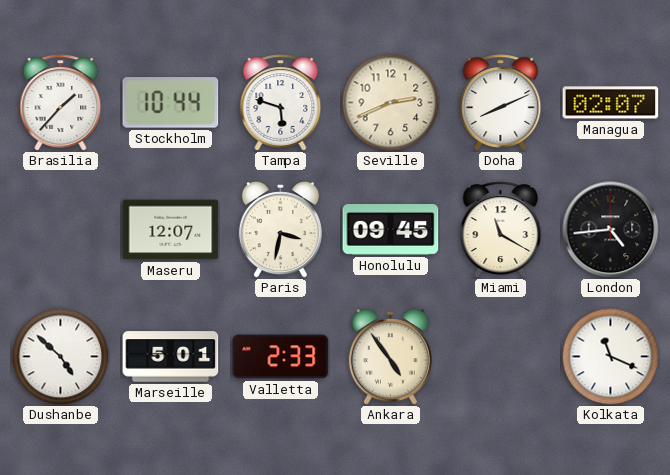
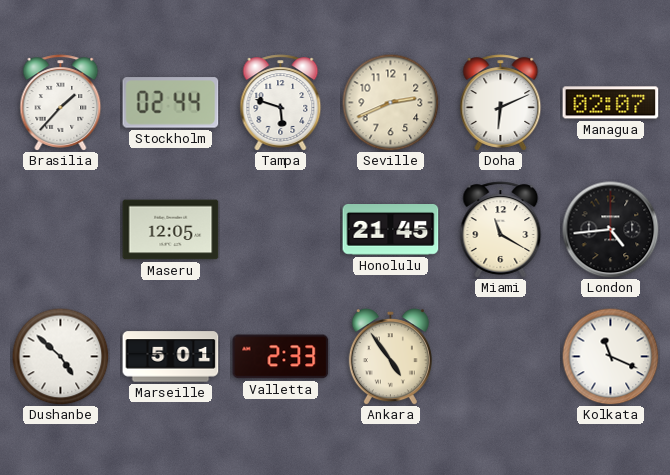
Stockholm: 10:44 -> 02:44 (171, 103)
Doha: 8:11 -> 6:11 (501, 103)
Maseru: 12:07 -> 12:05 (171, 230)
Paris: 3:32 -> none (280, 230)
Honolulu: 09:45 -> 21:45 (391, 230)
